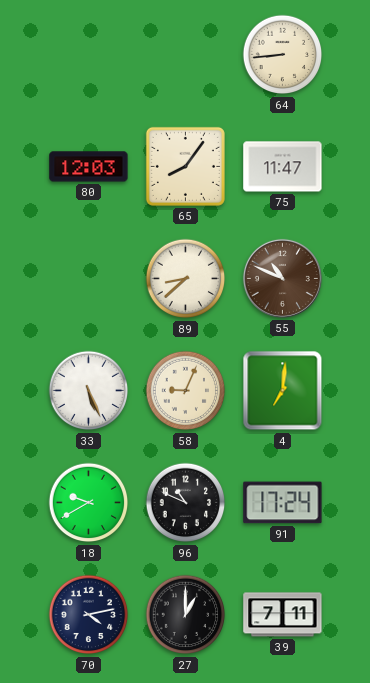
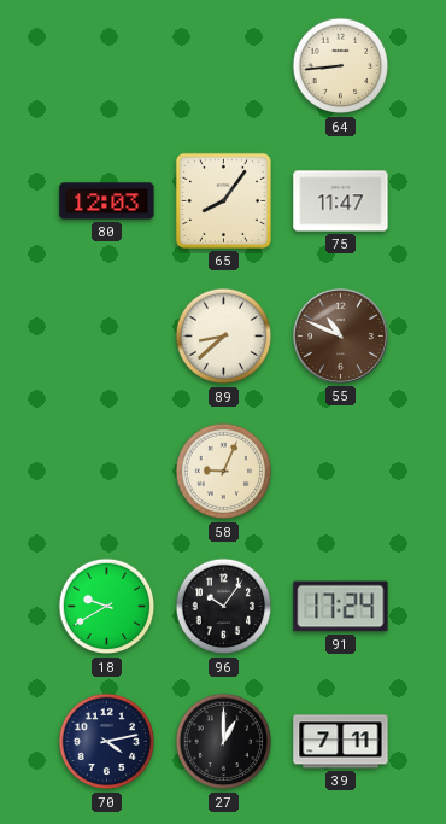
33: 5:26 -> none (89, 391)
4: 7:01 -> none (283, 391)
96: 10:49 -> 10:06 (224, 607)
